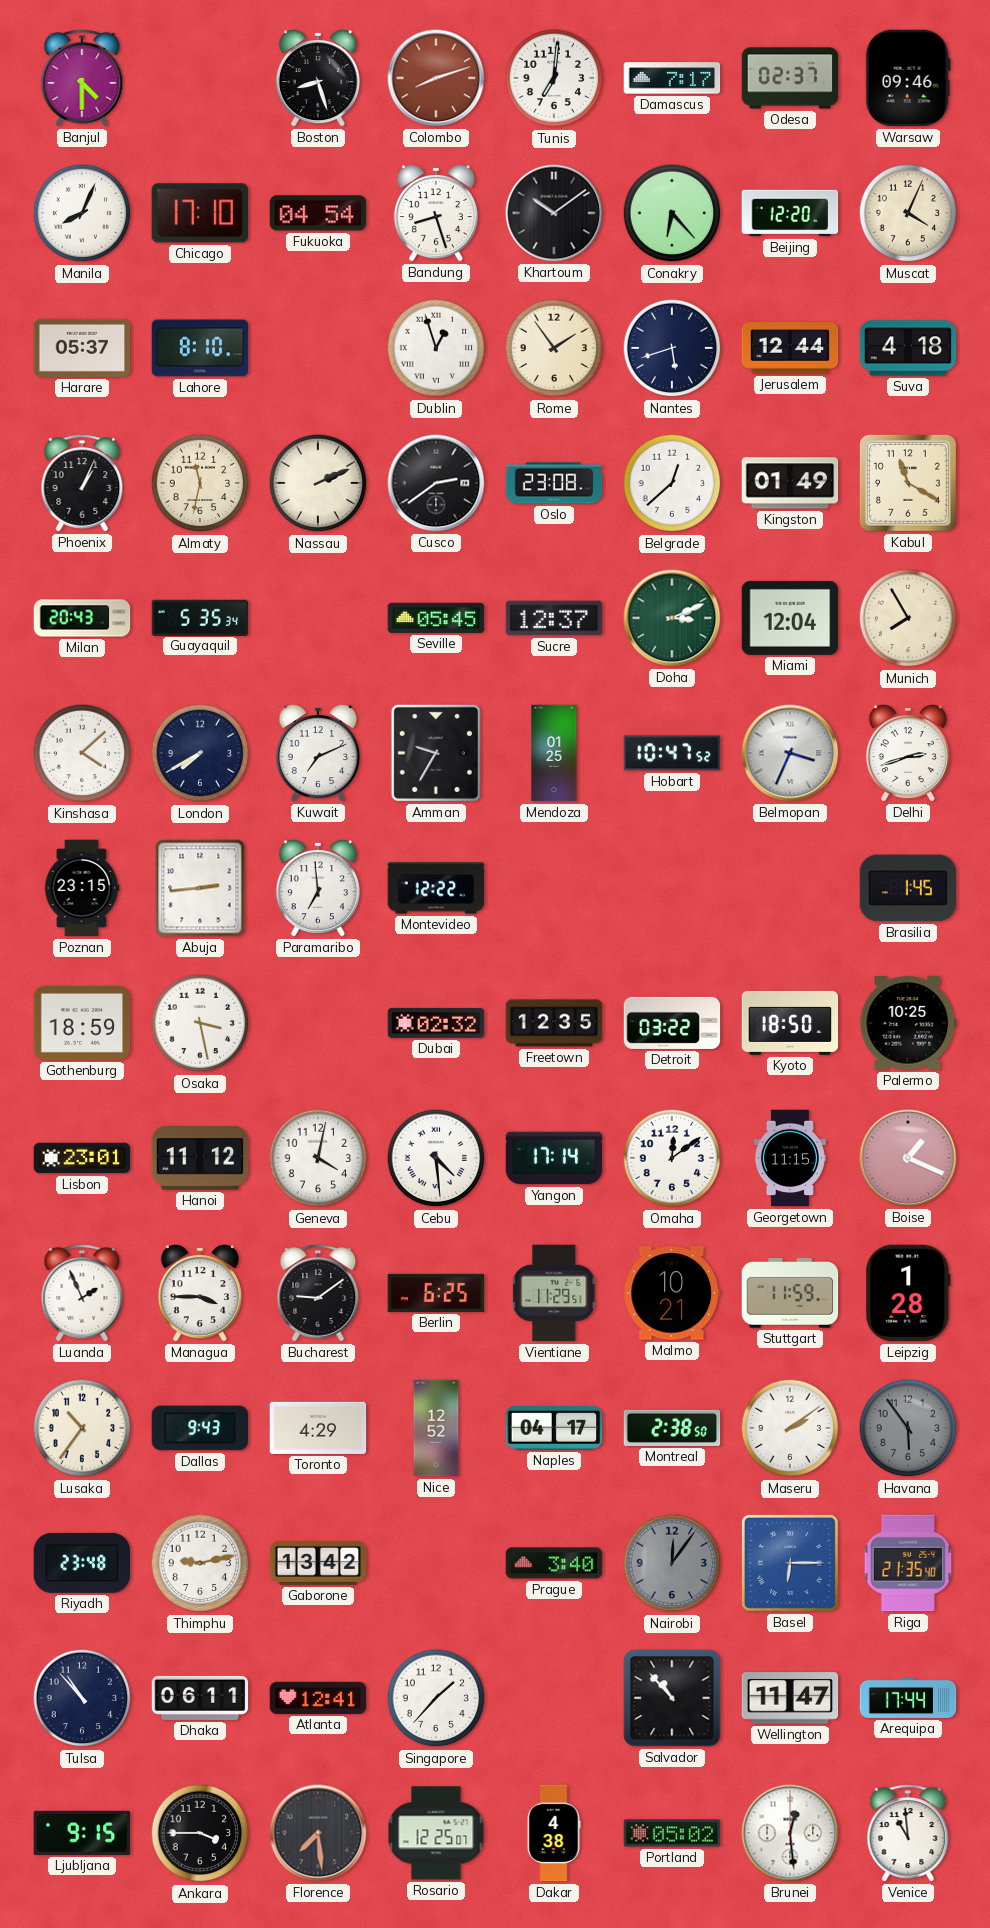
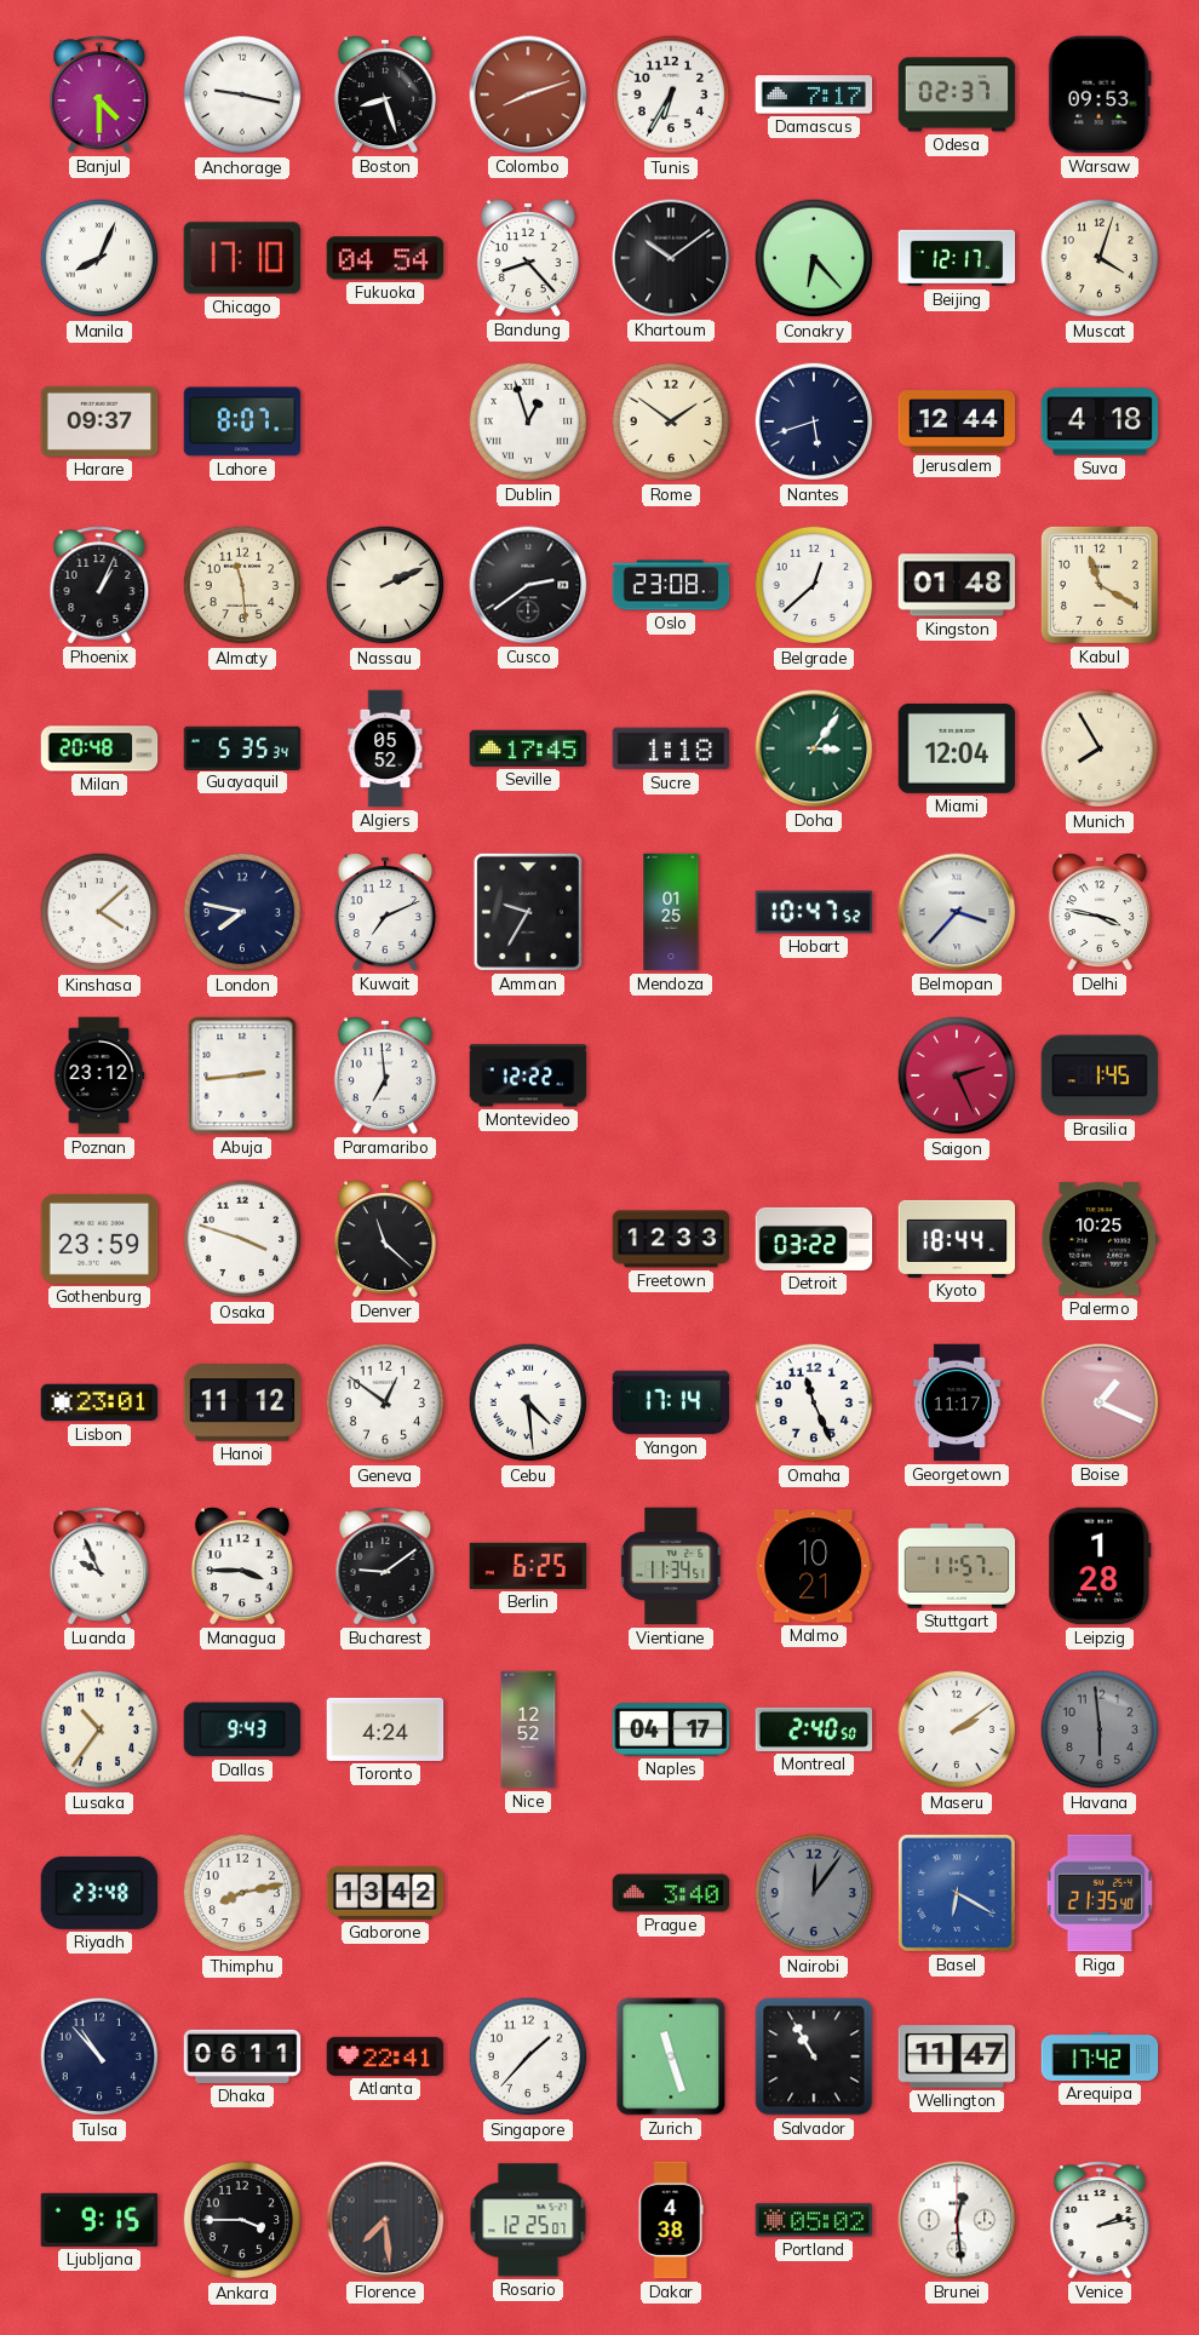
Anchorage: none -> 9:17 (242, 94)
Tunis: 7:01 -> 6:35 (671, 94)
Warsaw: 09:46 -> 09:53 (1100, 94)
Bandung: 8:27 -> 8:23 (528, 259)
Beijing: 12:20 -> 12:17 (957, 258)
Muscat: 4:04 -> 4:03 (1100, 258)
Harare: 05:37 -> 09:37 (99, 421)
Lahore: 8:10 -> 8:07 (242, 421)
Rome: 1:54 -> 1:51 (671, 421)
Almaty: 11:32 -> 11:29 (242, 585)
Kingston: 01:49 -> 01:48 (957, 585)
Milan: 20:43 -> 20:48 (99, 748)
Algiers: none -> 05:52 (385, 748)
Seville: 05:45 -> 17:45 (528, 748)
Sucre: 12:37 -> 1:18 (671, 748)
Doha: 3:11 -> 3:06 (814, 748)
London: 7:40 -> 7:47 (242, 912)
Belmopan: 3:34 -> 3:37 (957, 912)
Delhi: 2:42 -> 3:47 (1100, 913)
Poznan: 23:15 -> 23:12 (99, 1075)
Saigon: none -> 2:26 (957, 1075)
Gothenburg: 18:59 -> 23:59 (99, 1239)
Osaka: 3:28 -> 3:48 (242, 1239)
Denver: none -> 11:22 (385, 1240)
Dubai: 02:32 -> none (436, 1023)
Freetown: 12:35 -> 12:33 (671, 1239)
Kyoto: 18:50 -> 18:44 (957, 1239)
Geneva: 4:02 -> 12:51 (385, 1402)
Omaha: 12:09 -> 11:26 (814, 1402)
Georgetown: 11:15 -> 11:17 (957, 1402)
Luanda: 1:56 -> 9:56 (99, 1566)
Vientiane: 11:29 -> 11:34 (672, 1566)
Stuttgart: 11:59 -> 11:57 (957, 1566)
Toronto: 4:29 -> 4:24 (385, 1729)
Montreal: 2:38 -> 2:40 (814, 1729)
Havana: 5:54 -> 5:59 (1100, 1729)
Thimphu: 9:13 -> 8:13 (242, 1893)
Basel: 6:15 -> 6:20 (957, 1893)
Atlanta: 12:41 -> 22:41 (385, 2056)
Zurich: none -> 11:27 (671, 2056)
Salvador: 10:53 -> 10:55 (814, 2056)
Arequipa: 17:44 -> 17:42 (1100, 2056)
Venice: 10:59 -> 2:13 (1100, 2220)
